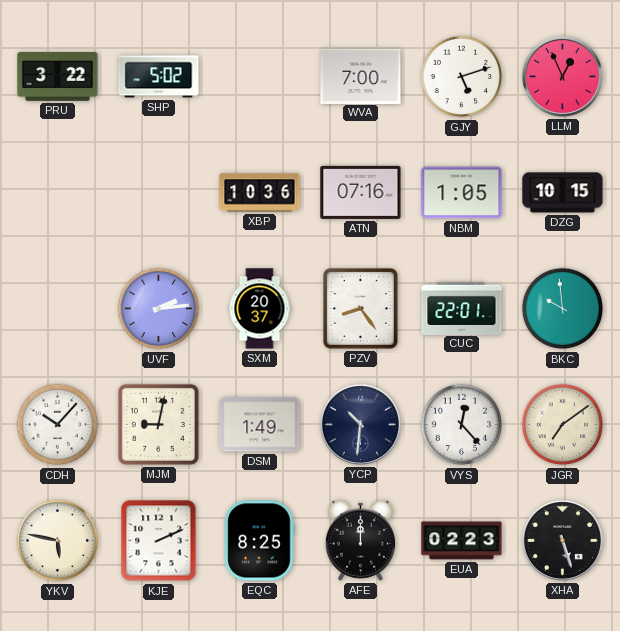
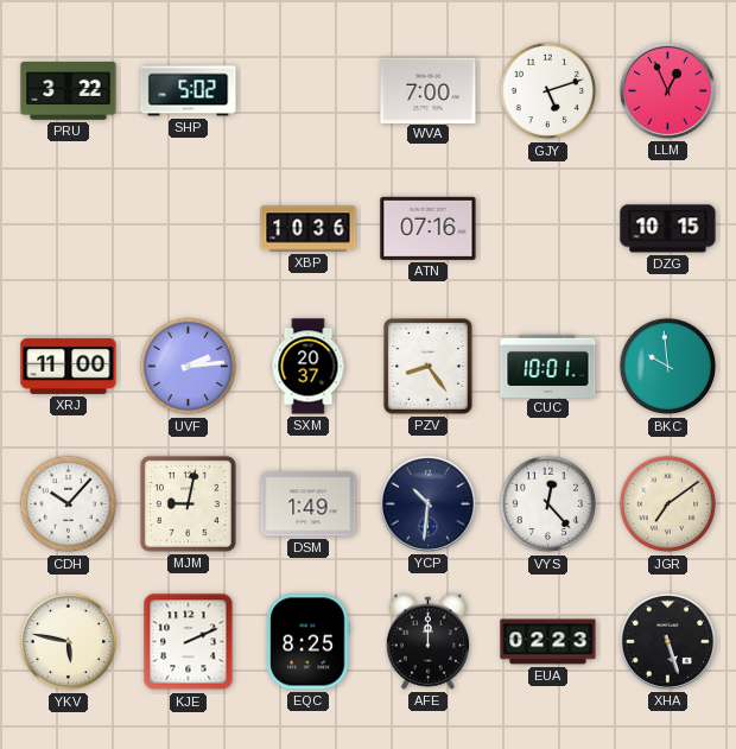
NBM: 1:05 -> none (462, 193)
XRJ: none -> 11:00 (69, 366)
CUC: 22:01 -> 10:01 (548, 366)
